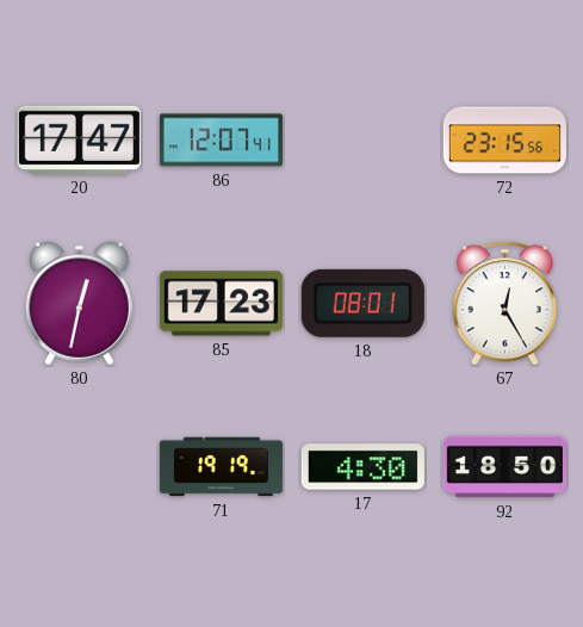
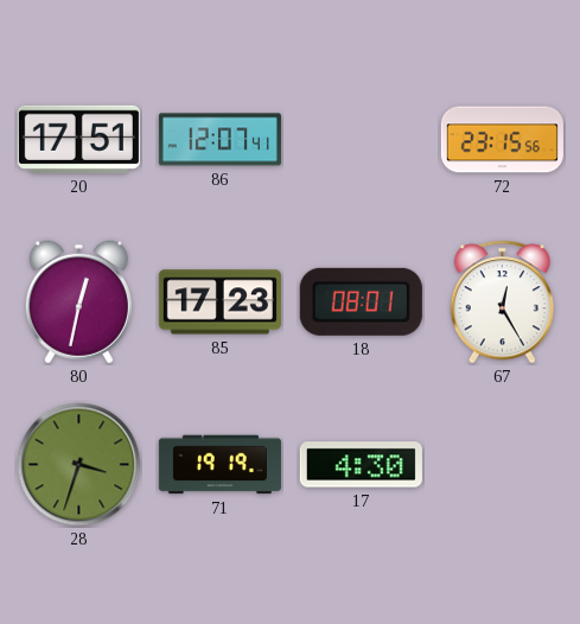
20: 17:47 -> 17:51 (78, 139)
28: none -> 3:33 (79, 465)
92: 18:50 -> none (504, 467)
